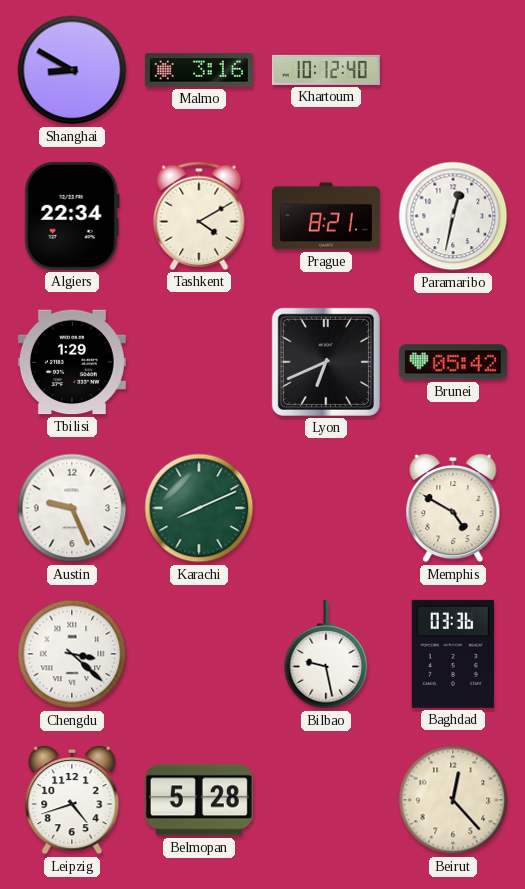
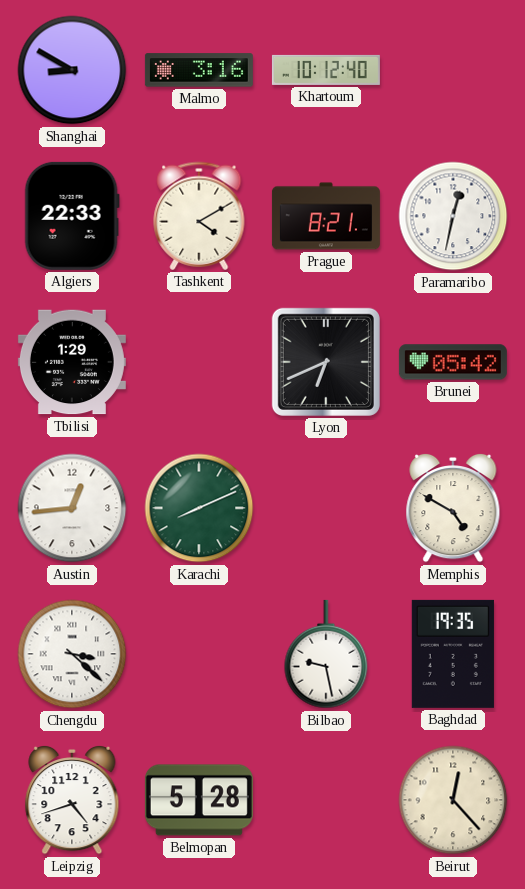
Algiers: 22:34 -> 22:33 (72, 216)
Austin: 9:26 -> 12:44 (72, 508)
Baghdad: 03:36 -> 19:35 (453, 654)
